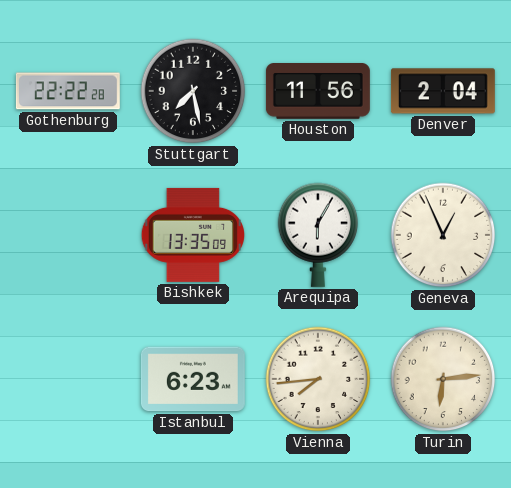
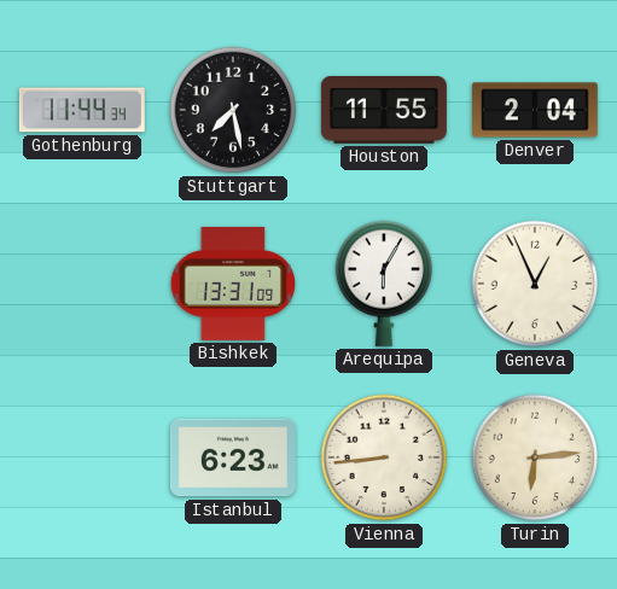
Gothenburg: 22:22 -> 11:44 (82, 110)
Houston: 11:56 -> 11:55 (384, 111)
Bishkek: 13:35 -> 13:31 (232, 284)
Vienna: 7:44 -> 8:44 (384, 457)
